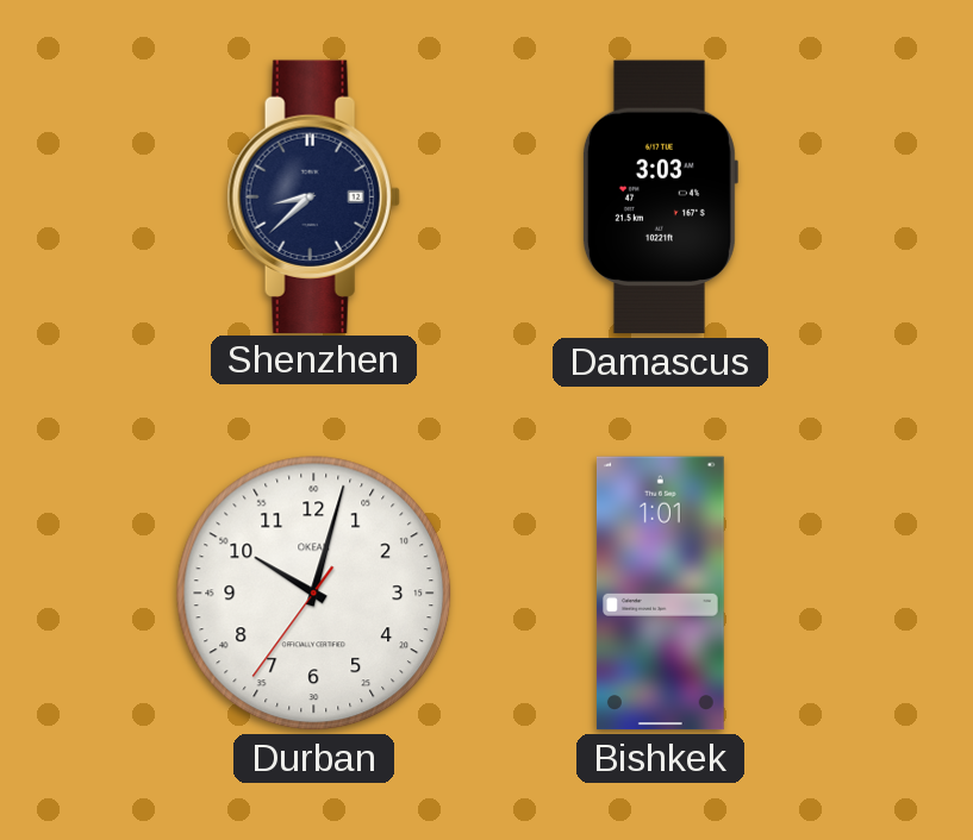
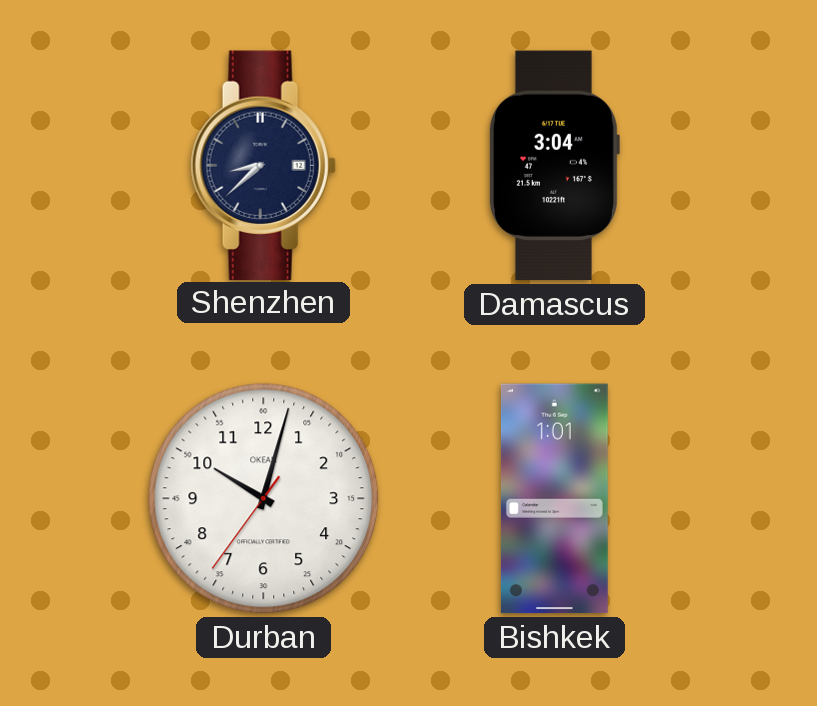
Damascus: 3:03 -> 3:04 (554, 166)
